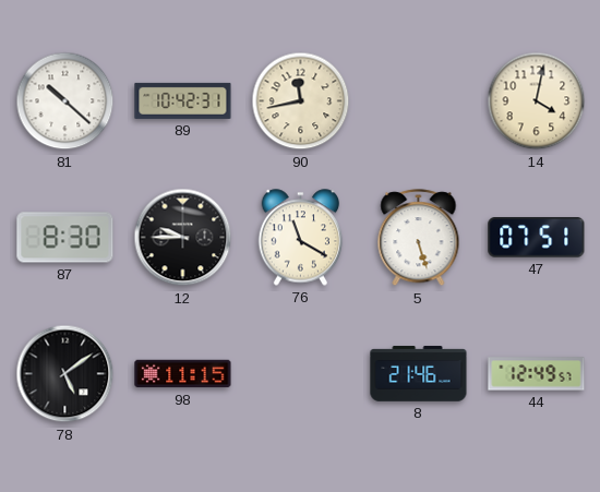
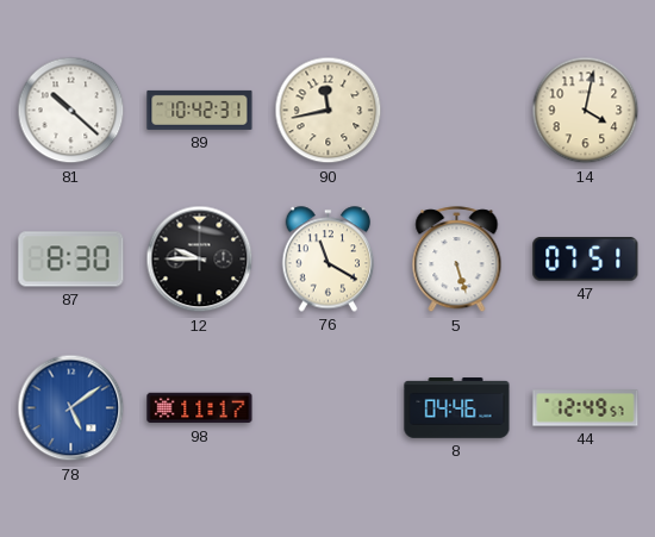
78 dial: black -> blue (71, 408)
98: 11:15 -> 11:17 (200, 408)
8: 21:46 -> 04:46 (457, 408)
